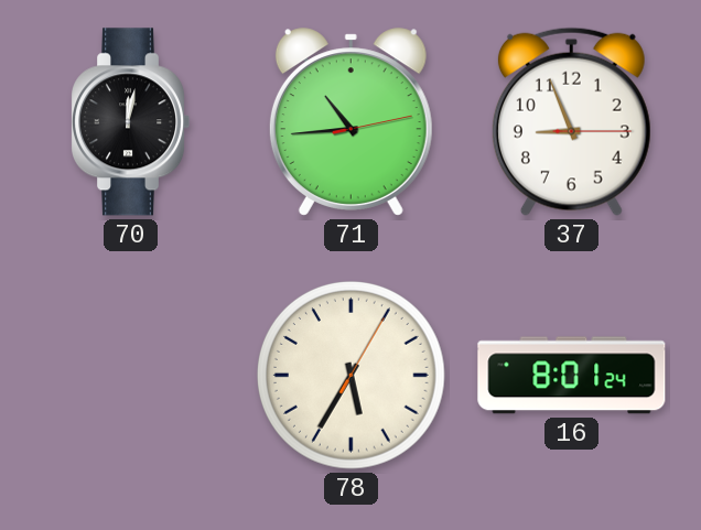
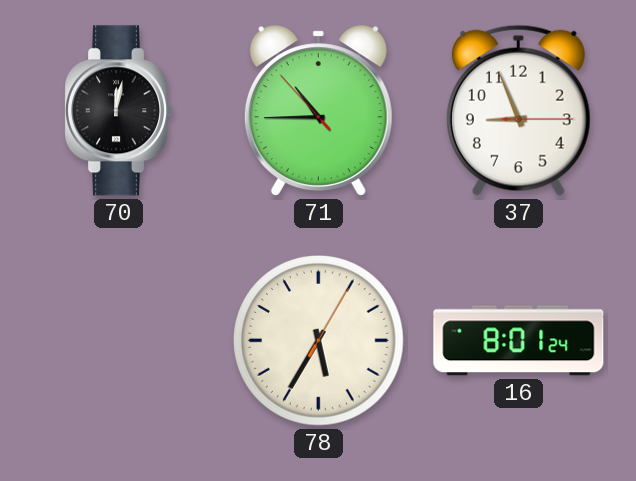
71: 10:44:13 -> 10:44:53 (318, 111)
